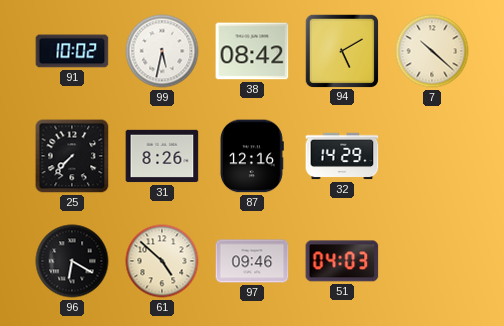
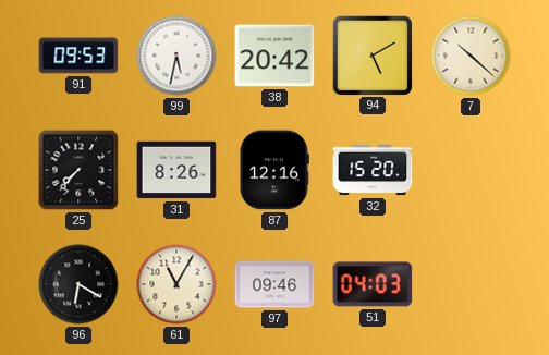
91: 10:02 -> 09:53 (78, 56)
38: 08:42 -> 20:42 (274, 56)
32: 14:29 -> 15:20 (373, 170)
61: 4:52 -> 11:05 (176, 284)
